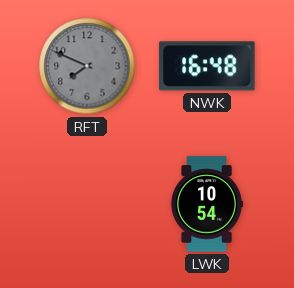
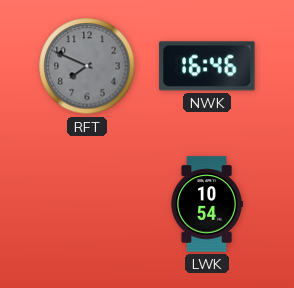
NWK: 16:48 -> 16:46 (207, 66)
